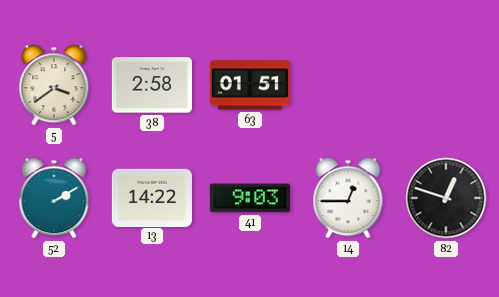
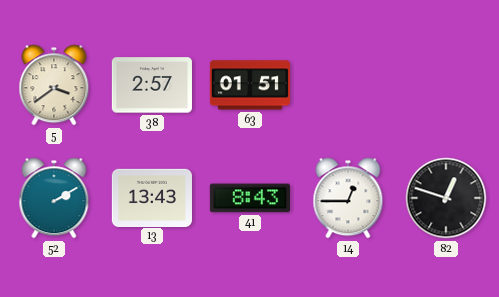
38: 2:58 -> 2:57 (152, 85)
13: 14:22 -> 13:43 (152, 197)
41: 9:03 -> 8:43 (250, 198)
